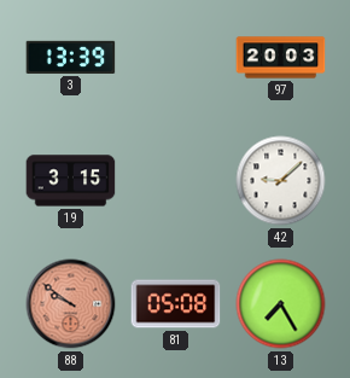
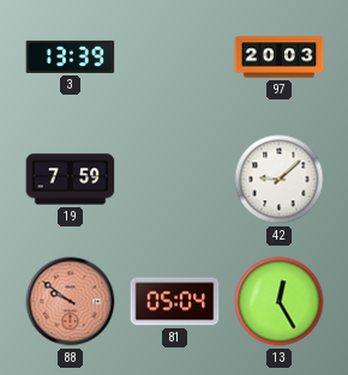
19: 3:15 -> 7:59 (71, 180)
81: 05:08 -> 05:04 (175, 302)
13: 7:25 -> 12:25 (280, 302)
